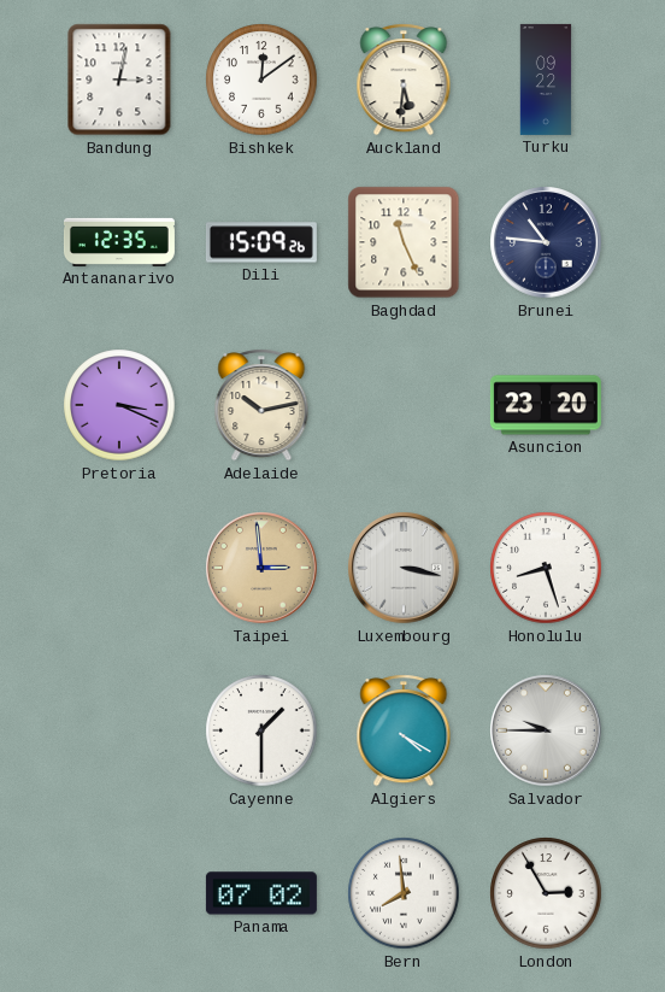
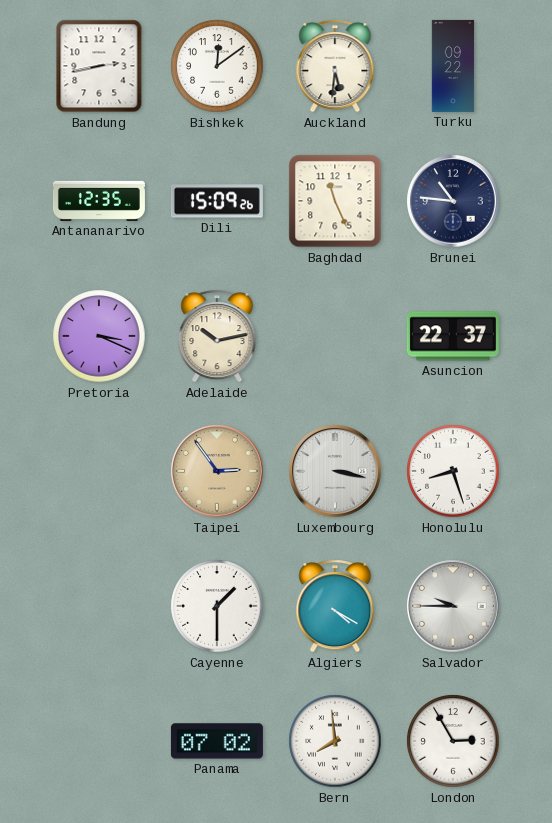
Bandung: 3:02 -> 2:43 (99, 66)
Asuncion: 23:20 -> 22:37 (453, 336)
Taipei: 2:59 -> 2:54 (217, 471)
